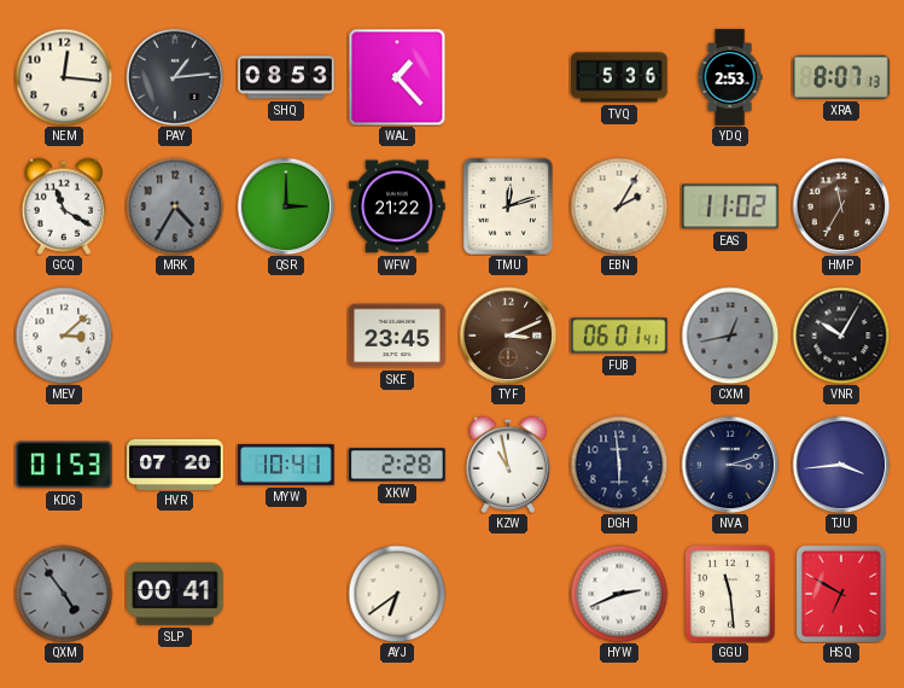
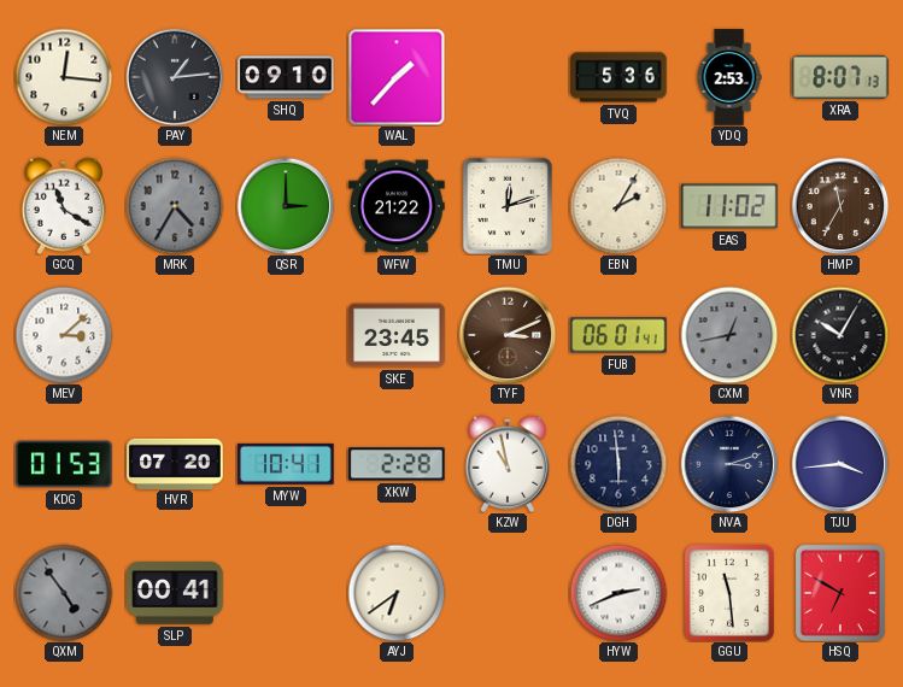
SHQ: 08:53 -> 09:10 (286, 77)
WAL: 1:23 -> 1:37 (397, 77)
